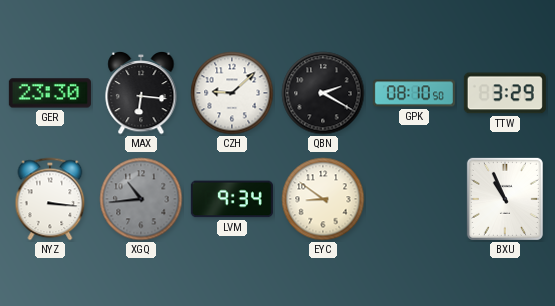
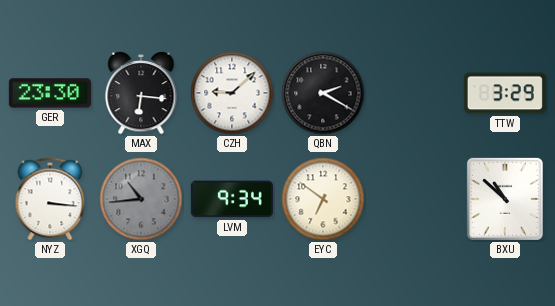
GPK: 08:10 -> none (414, 93)
EYC: 8:51 -> 6:51 (323, 199)
BXU: 10:56 -> 10:52 (505, 199)
